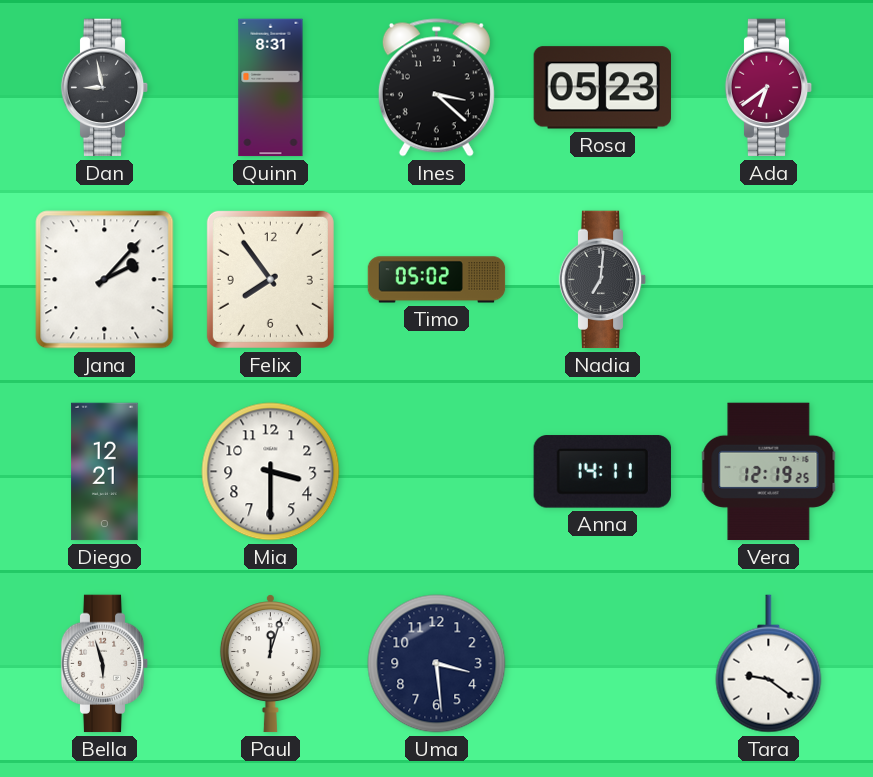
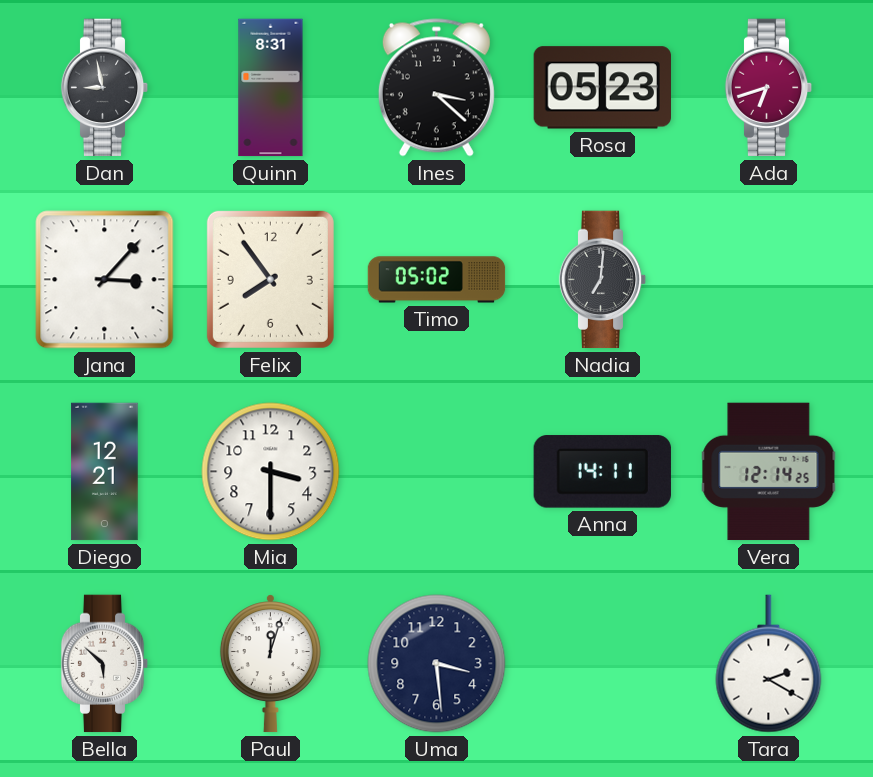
Ada: 6:39 -> 6:42 (769, 88)
Jana: 2:07 -> 3:07 (105, 280)
Vera: 12:19 -> 12:14 (769, 472)
Bella: 5:57 -> 5:52 (105, 664)
Tara: 9:21 -> 2:20 (769, 664)
